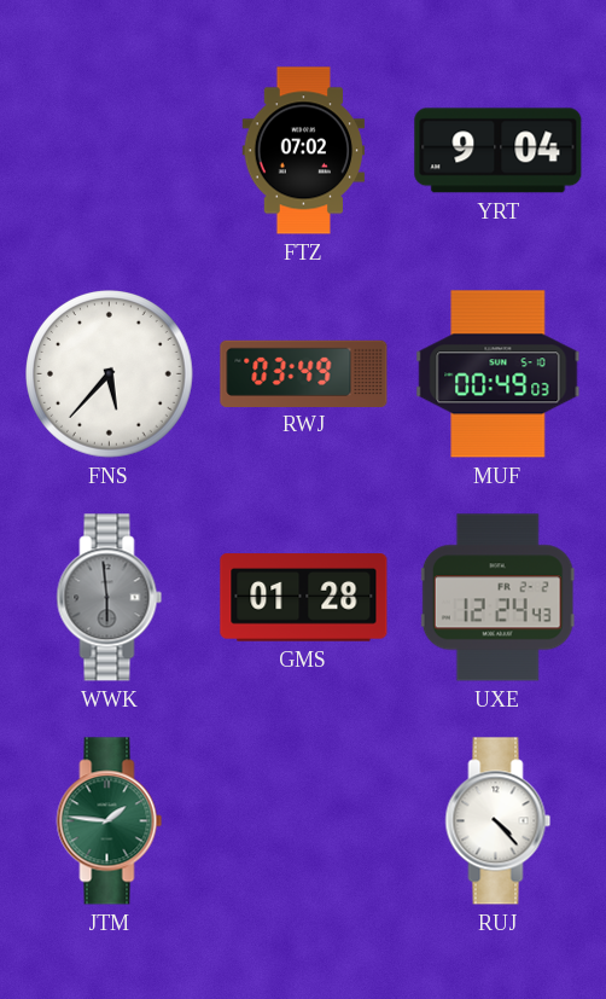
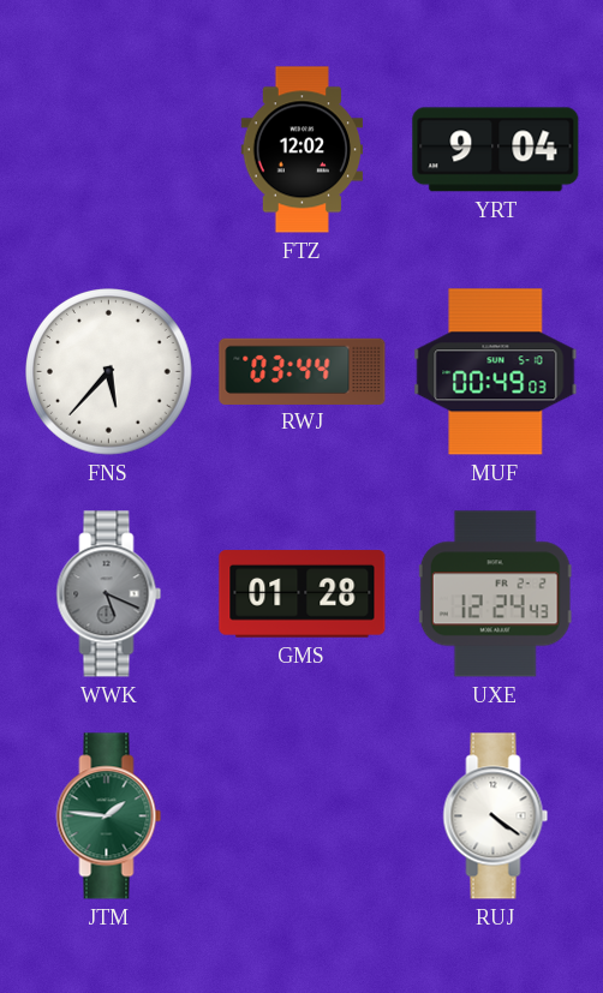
FTZ: 07:02 -> 12:02 (303, 150)
RWJ: 03:49 -> 03:44 (303, 371)
WWK: 5:59 -> 5:19 (109, 594)
RUJ: 4:23 -> 4:21 (496, 816)
